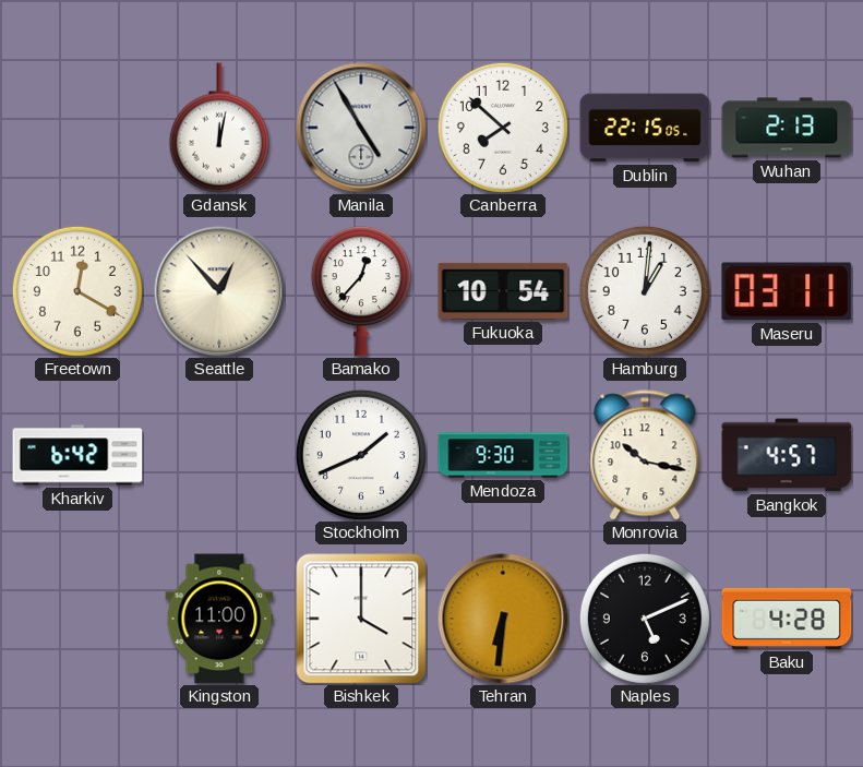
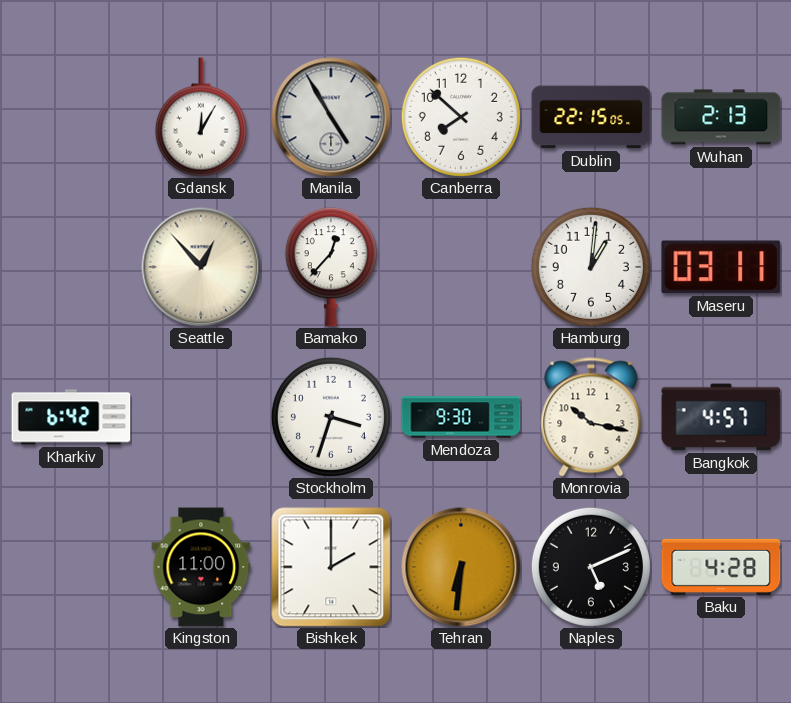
Gdansk: 12:02 -> 12:05 (201, 117)
Freetown: 12:20 -> none (77, 291)
Fukuoka: 10:54 -> none (503, 291)
Stockholm: 1:41 -> 3:33 (331, 417)
Bishkek: 4:00 -> 2:00 (331, 567)
